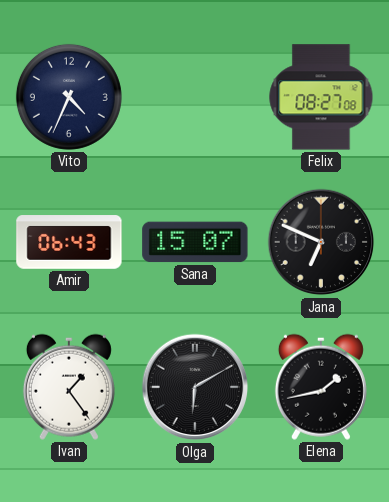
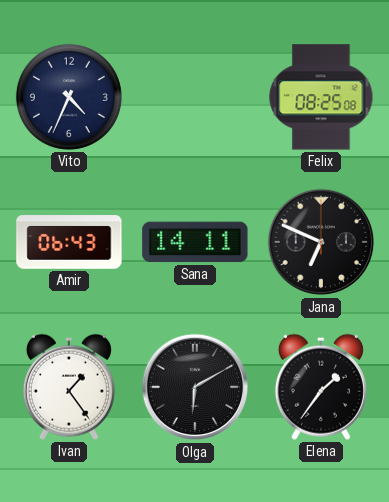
Felix: 08:27 -> 08:25 (321, 97)
Sana: 15:07 -> 14:11 (195, 242)
Elena: 1:43 -> 1:36 (321, 387)
